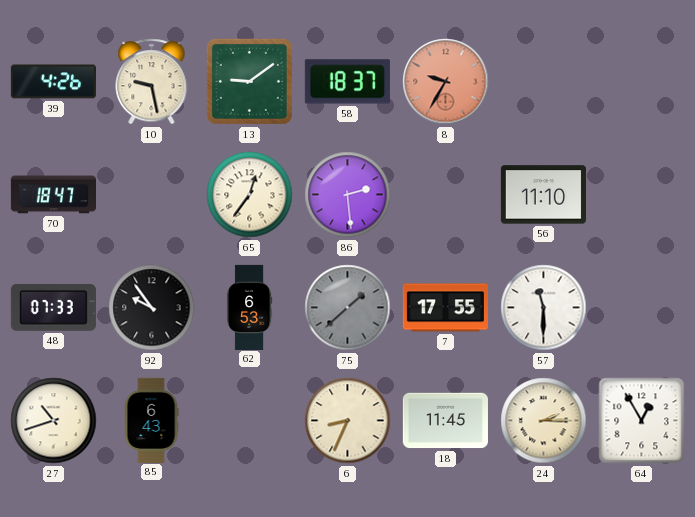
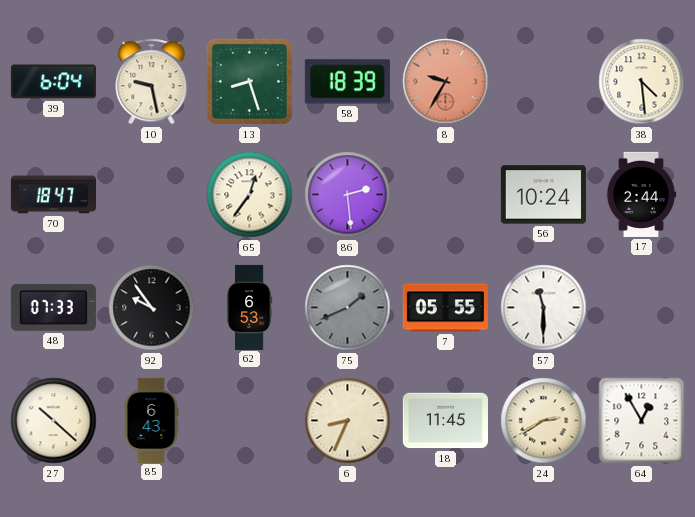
39: 4:26 -> 6:04 (53, 82)
13: 9:09 -> 8:27 (249, 81)
58: 18:37 -> 18:39 (347, 82)
38: none -> 4:29 (642, 82)
56: 11:10 -> 10:24 (543, 195)
17: none -> 2:44 (641, 194)
75: 1:38 -> 1:41 (348, 308)
7: 17:55 -> 05:55 (445, 308)
27: 10:42 -> 10:22 (54, 421)
24: 2:15 -> 2:40 (544, 421)
